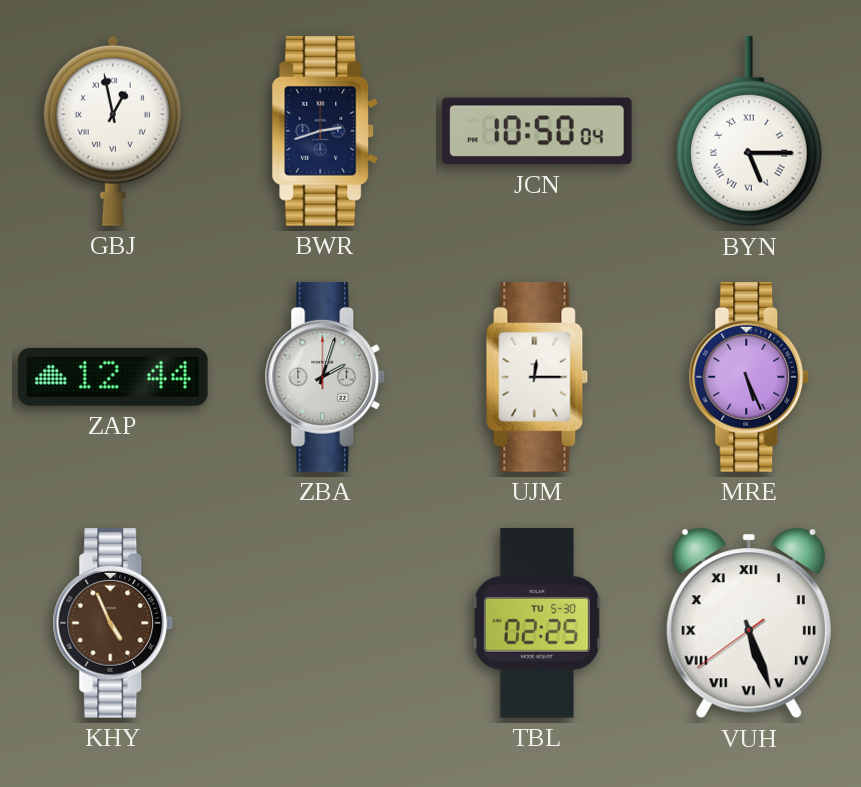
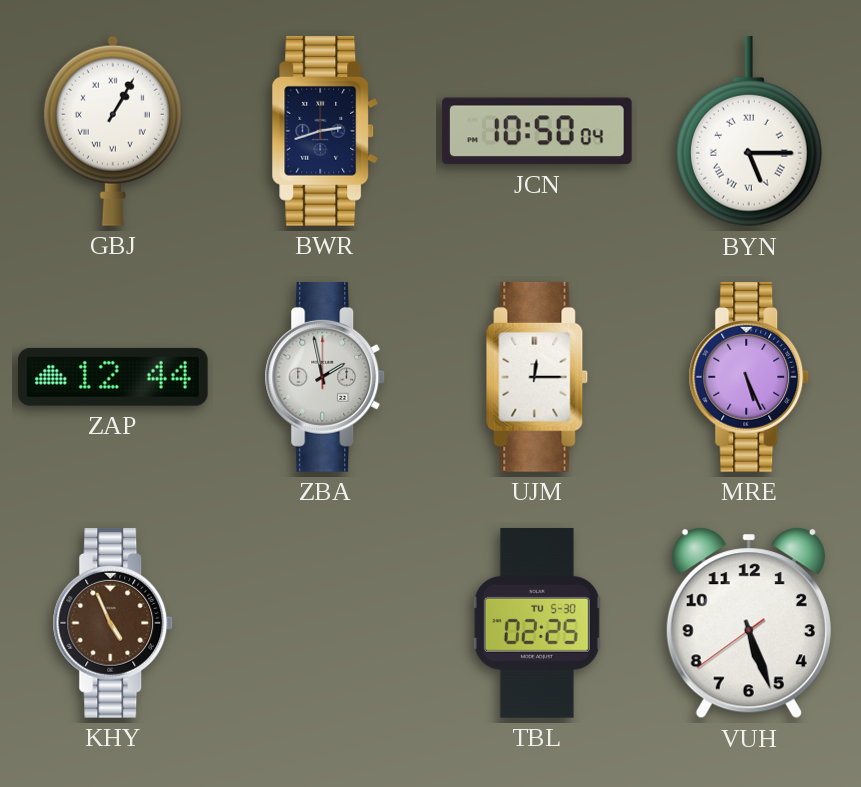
GBJ: 12:58 -> 1:05 (113, 131)
ZBA: 2:03 -> 1:58 (325, 377)
VUH numerals: Roman -> Arabic (749, 623)
